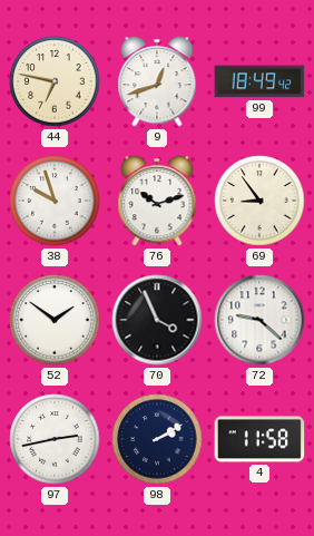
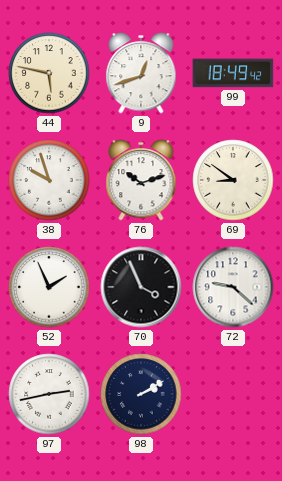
44: 6:47 -> 5:47 (49, 73)
69: 8:54 -> 8:51 (233, 180)
52: 1:51 -> 1:56 (49, 287)
4: 11:58 -> none (259, 439)
